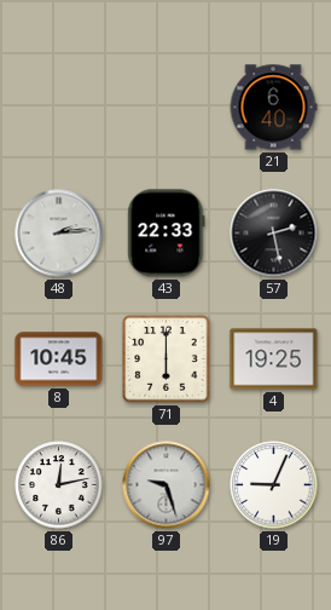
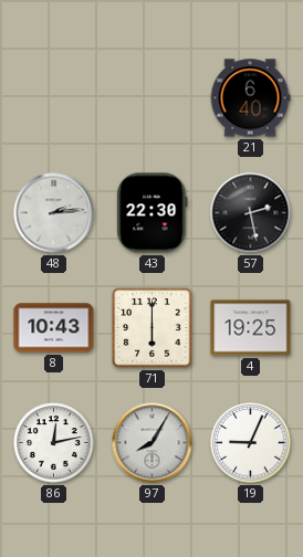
43: 22:33 -> 22:30 (153, 213)
8: 10:45 -> 10:43 (54, 328)
97: 9:27 -> 8:05 (153, 443)
